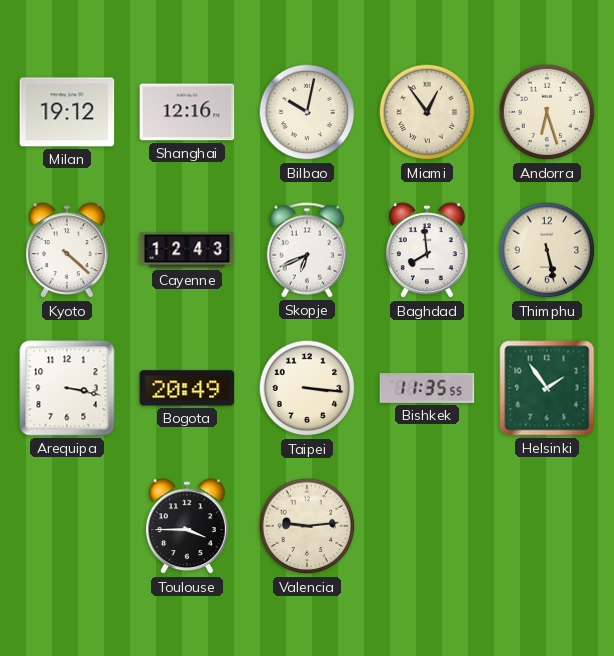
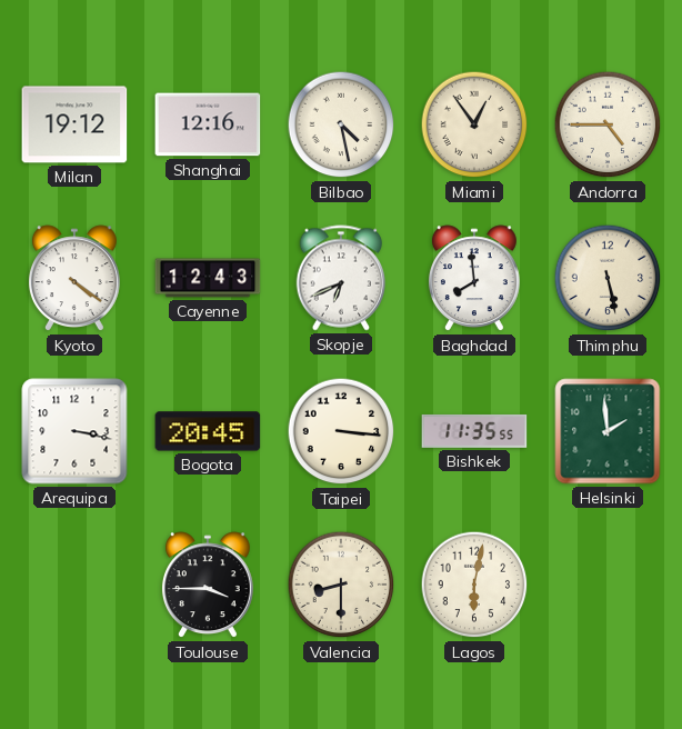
Bilbao: 10:02 -> 4:28 (341, 124)
Andorra: 6:27 -> 4:45 (608, 124)
Kyoto: 4:22 -> 4:21 (74, 279)
Bogota: 20:49 -> 20:45 (208, 431)
Helsinki: 1:54 -> 1:59 (608, 431)
Valencia: 9:14 -> 8:30 (341, 585)
Lagos: none -> 6:02 (474, 585)
